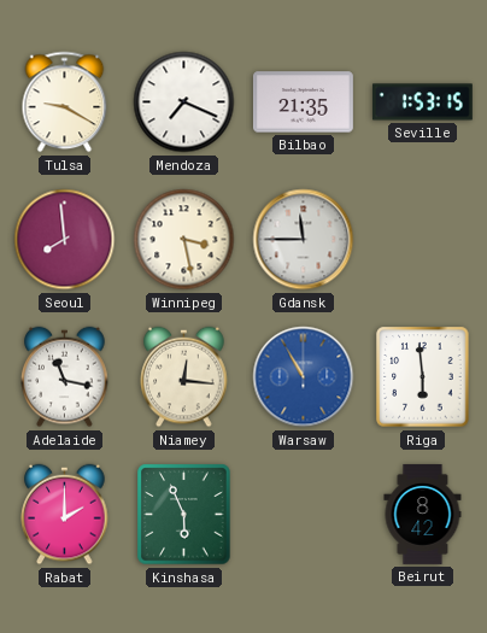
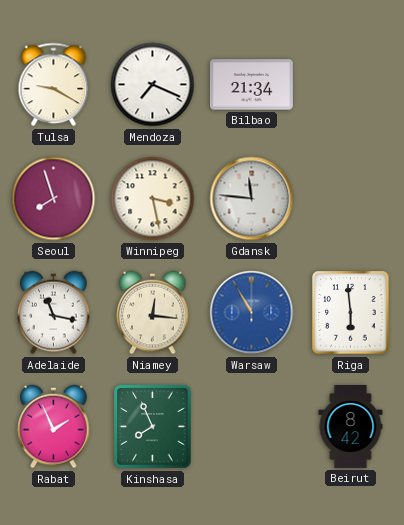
Bilbao: 21:35 -> 21:34 (251, 85)
Seville: 1:53 -> none (422, 102)
Seoul: 7:59 -> 7:57 (54, 199)
Gdansk: 11:45 -> 11:46 (252, 199)
Rabat: 2:00 -> 1:56 (54, 427)
Kinshasa: 5:56 -> 7:56 (153, 427)
